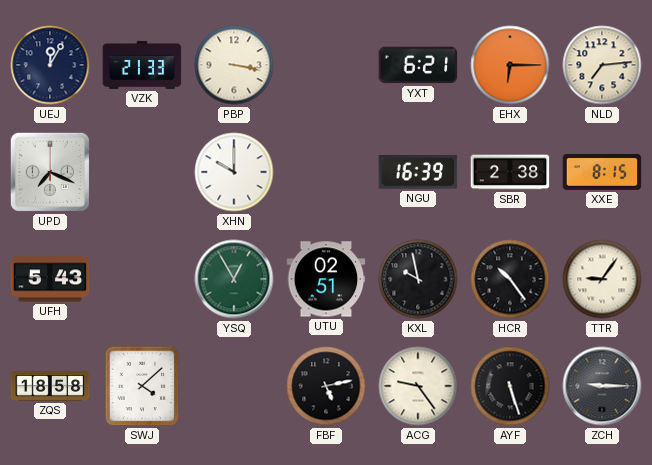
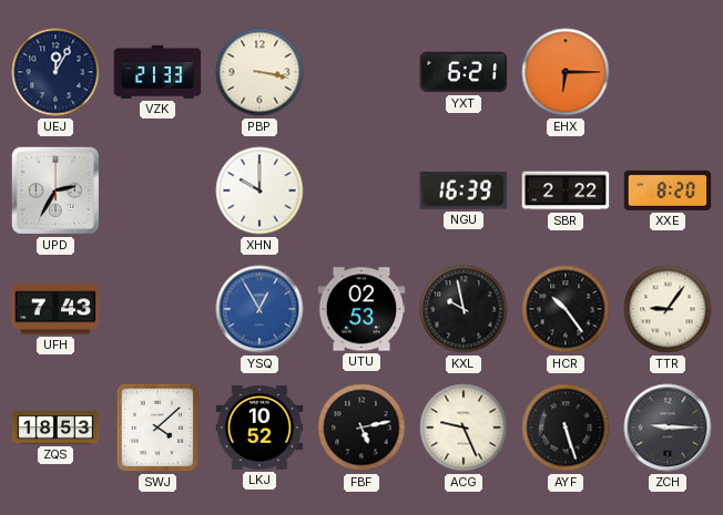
NLD: 7:14 -> none (602, 65)
UPD: 7:19 -> 2:35 (55, 190)
SBR: 2:38 -> 2:22 (566, 190)
XXE: 8:15 -> 8:20 (668, 190)
UFH: 5:43 -> 7:43 (55, 309)
YSQ dial: green -> blue (259, 309)
UTU: 02:51 -> 02:53 (361, 309)
ZQS: 18:58 -> 18:53 (55, 428)
LKJ: none -> 10:52 (259, 429)
ACG: 9:24 -> 9:26 (464, 428)
